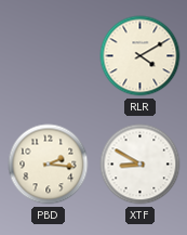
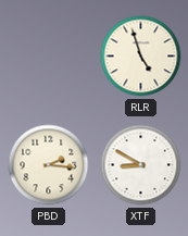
RLR: 4:10 -> 4:57 (141, 57)
